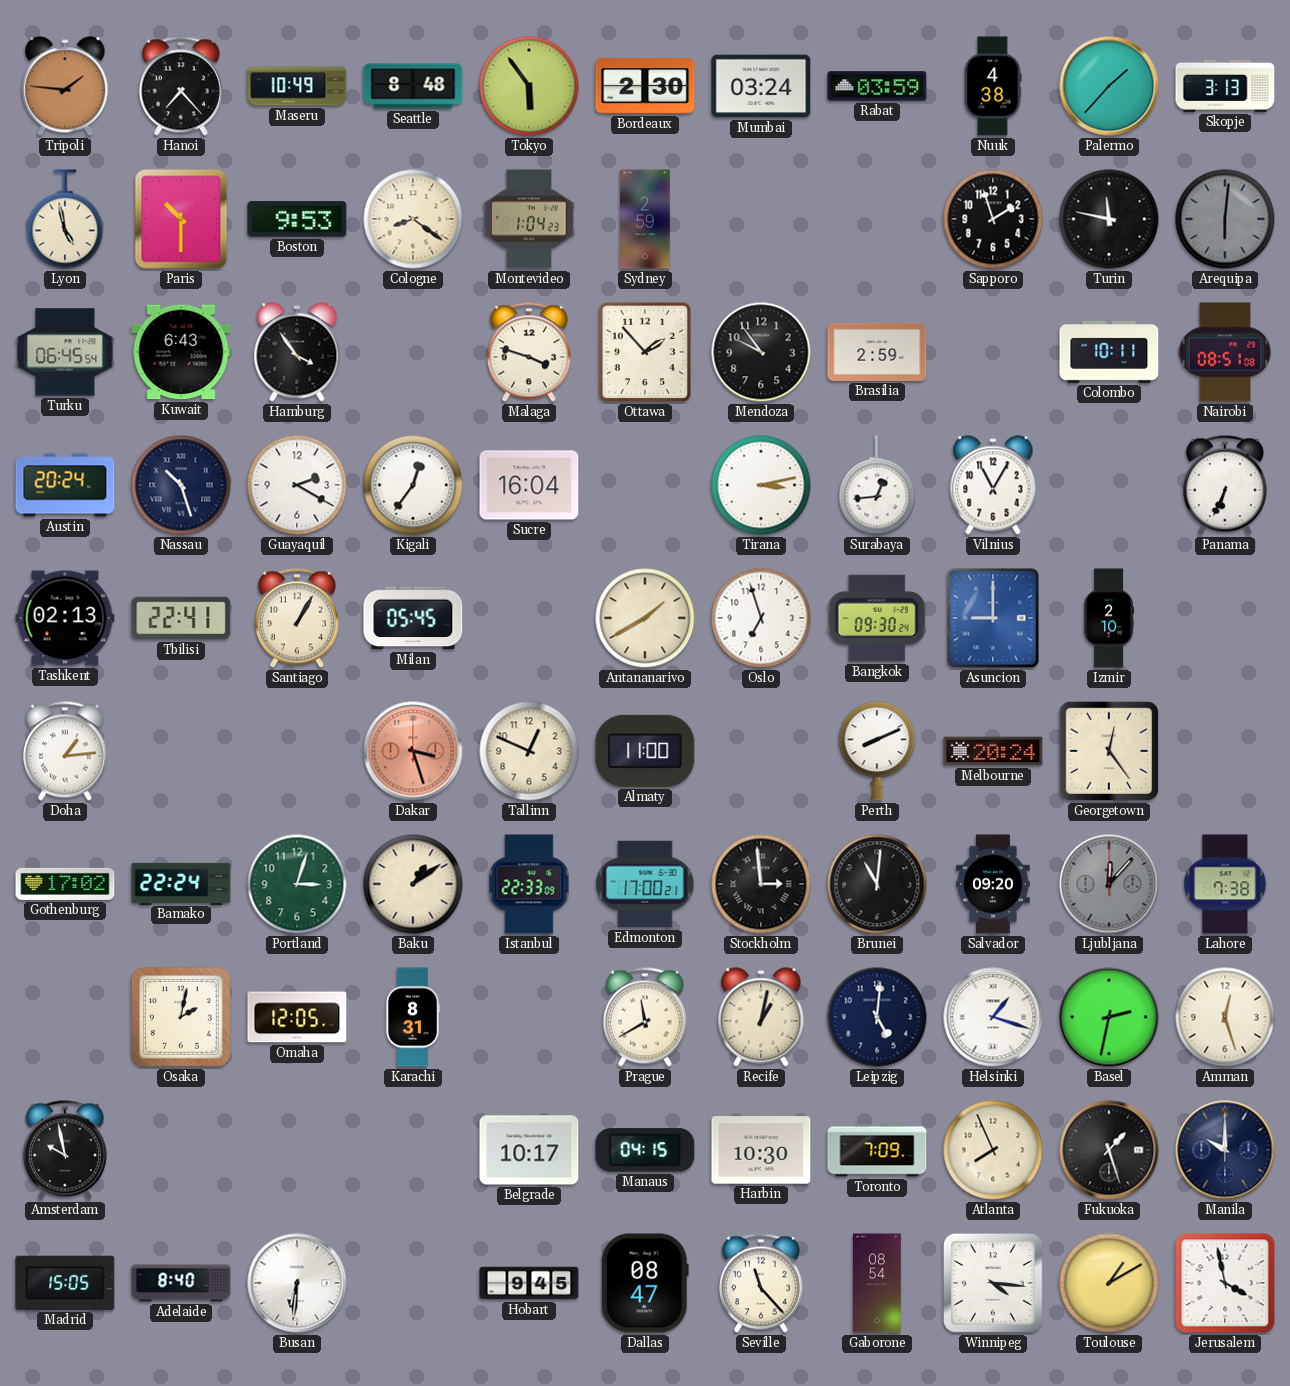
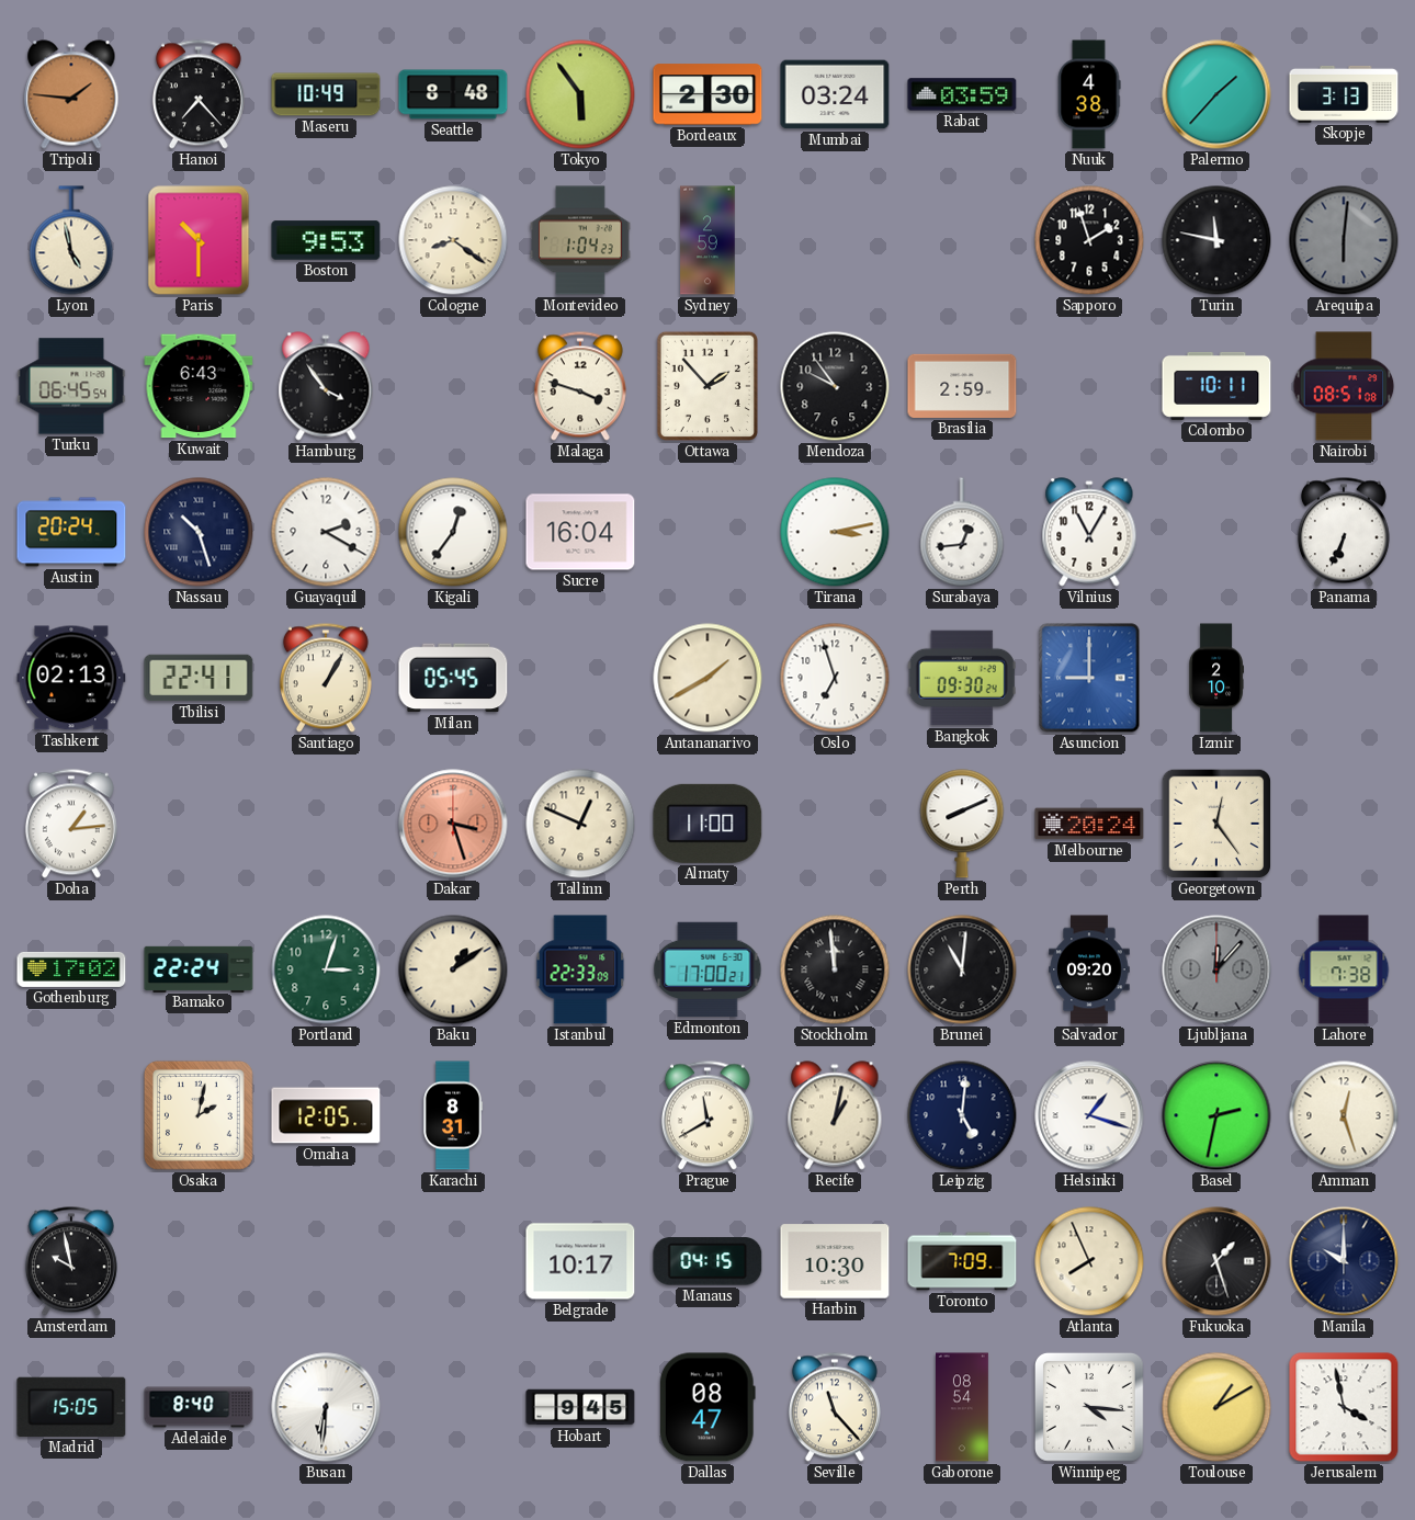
Stockholm: 2:59 -> 11:59 (835, 969)
